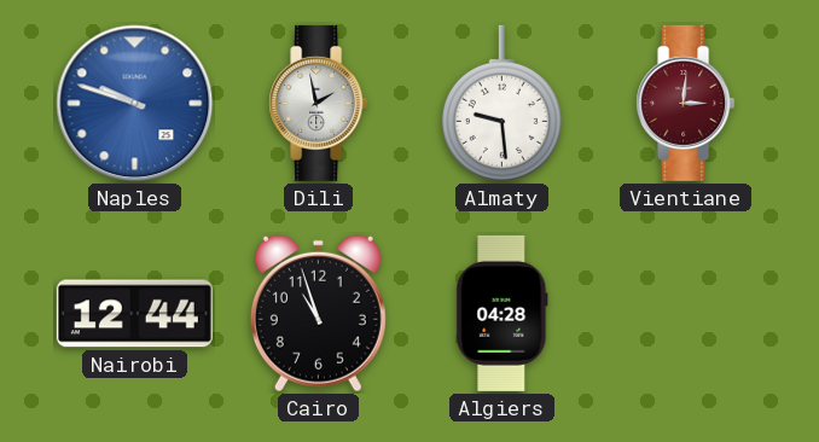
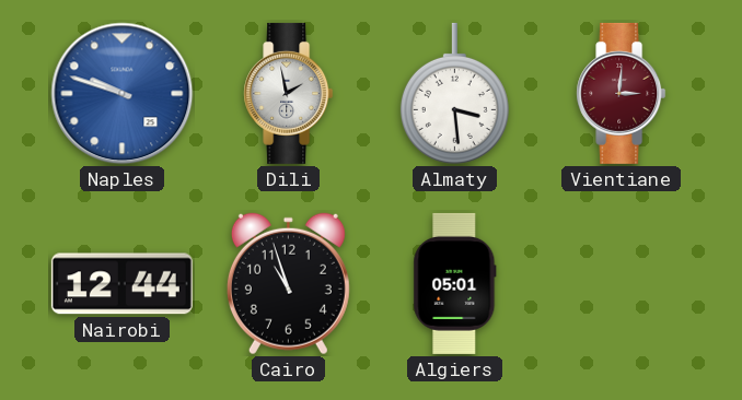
Almaty: 9:29 -> 3:29 (454, 93)
Algiers: 04:28 -> 05:01 (455, 283)
